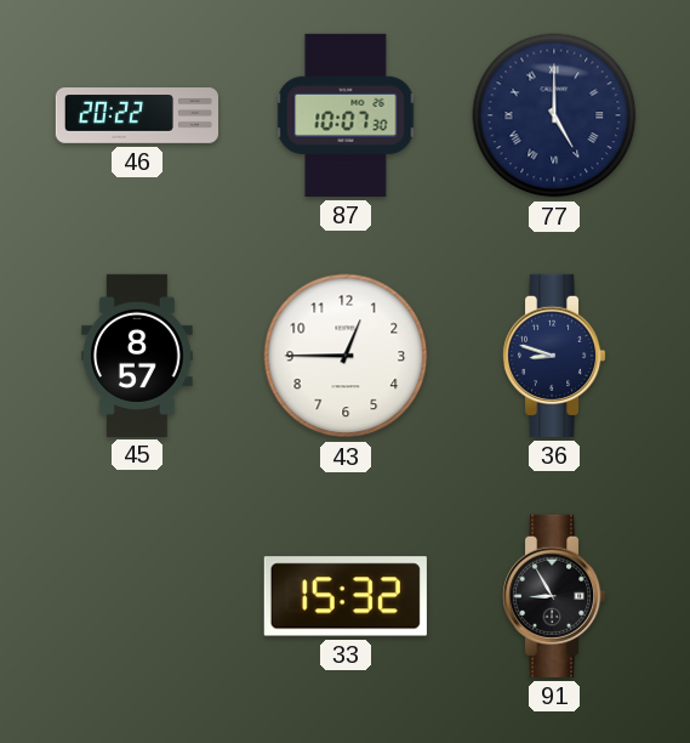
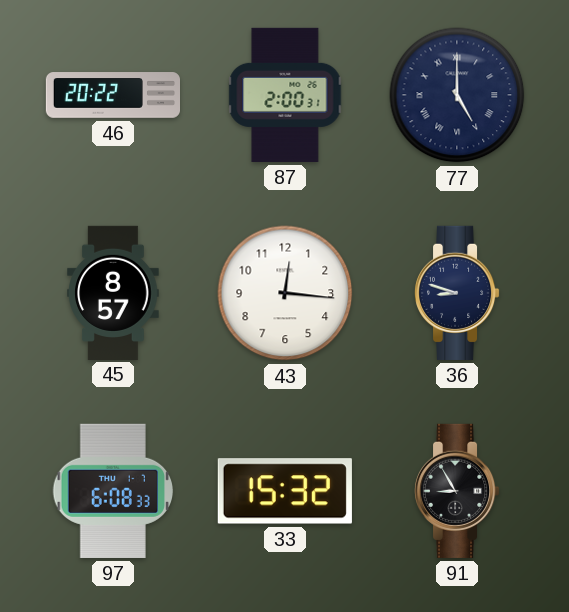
87: 10:07 -> 2:00 (285, 95)
43: 12:45 -> 12:16 (285, 293)
97: none -> 6:08 (113, 491)
